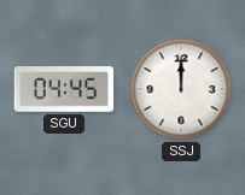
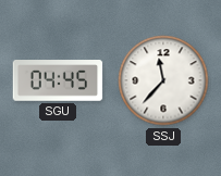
SSJ: 12:00 -> 11:37 (163, 80)
